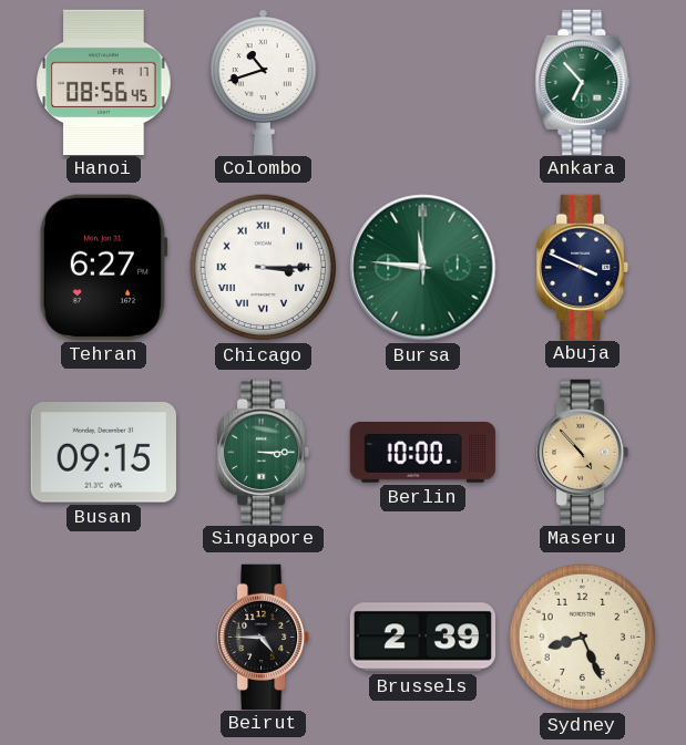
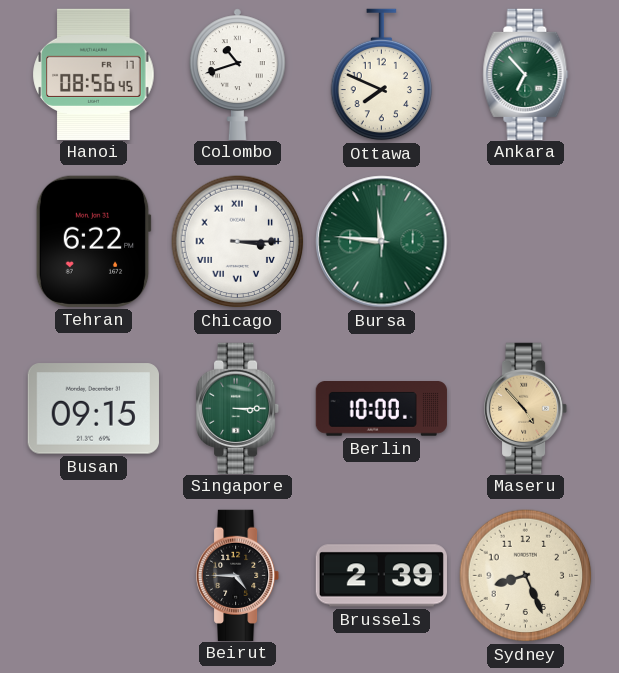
Ottawa: none -> 7:49 (382, 75)
Tehran: 6:27 -> 6:22 (93, 241)
Abuja: 3:49 -> none (584, 267)
